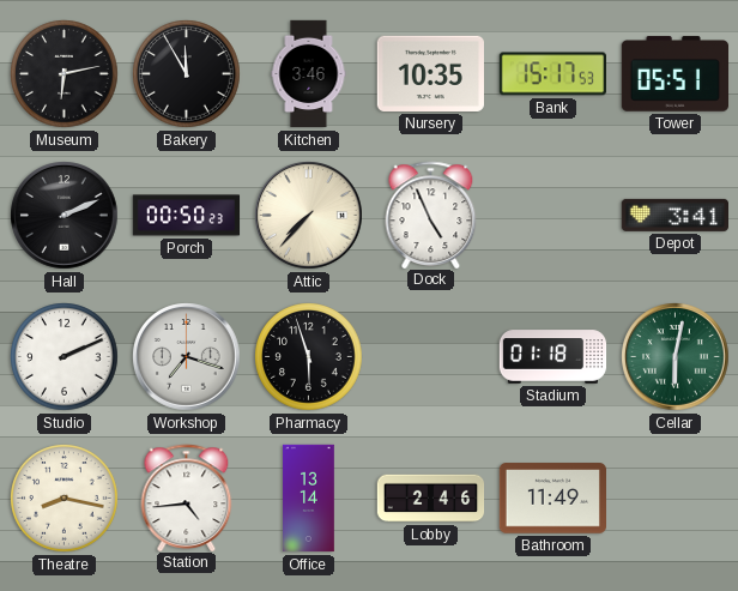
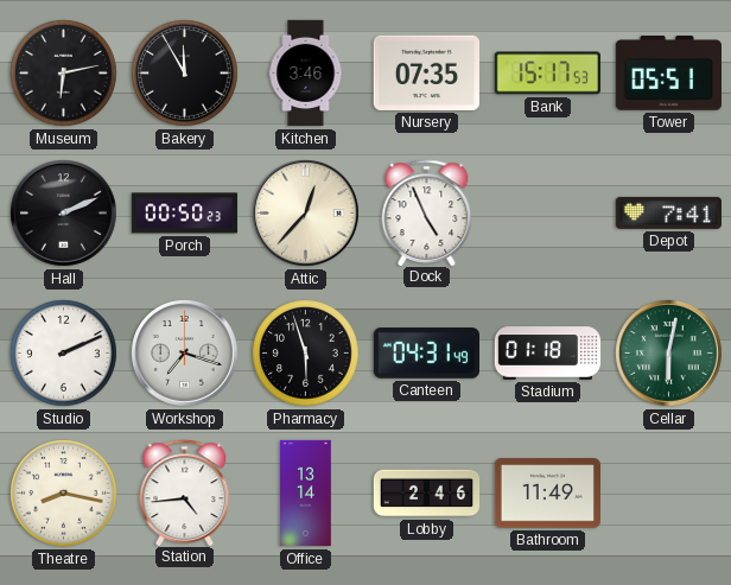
Nursery: 10:35 -> 07:35 (426, 72)
Attic: 7:37 -> 12:37 (306, 214)
Depot: 3:41 -> 7:41 (668, 212)
Canteen: none -> 04:31 (426, 354)
